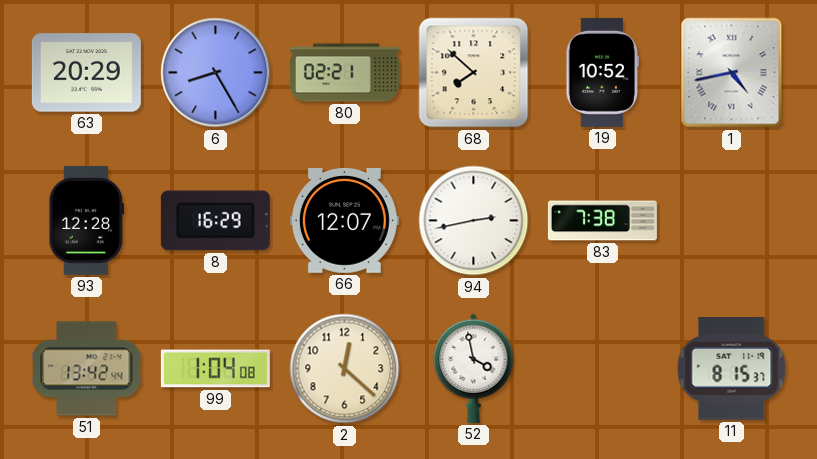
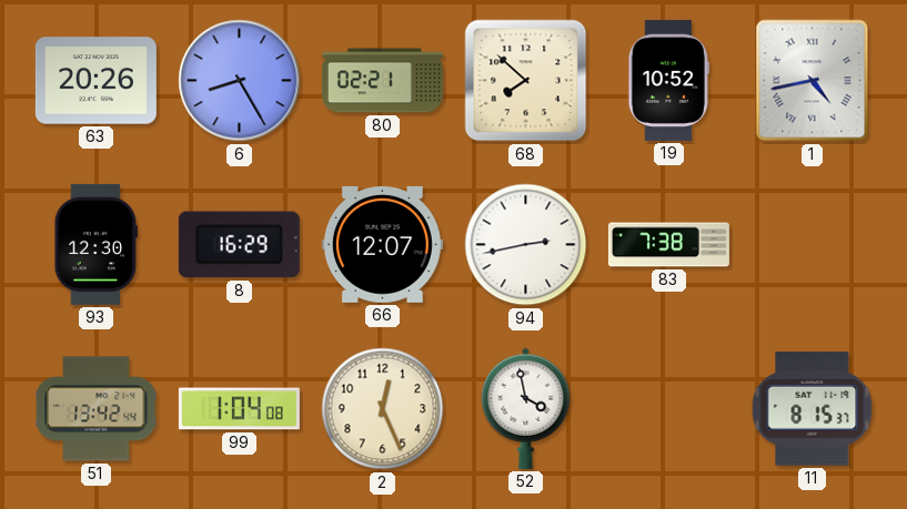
63: 20:29 -> 20:26 (95, 81)
93: 12:28 -> 12:30 (95, 244)
2: 12:22 -> 12:26 (383, 409)
